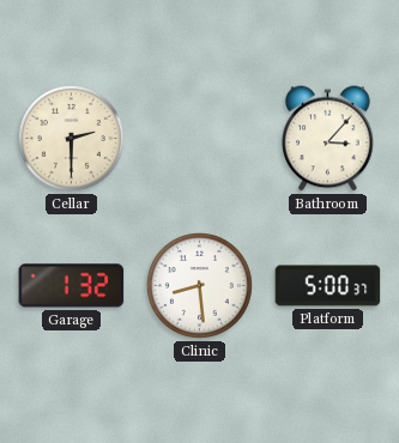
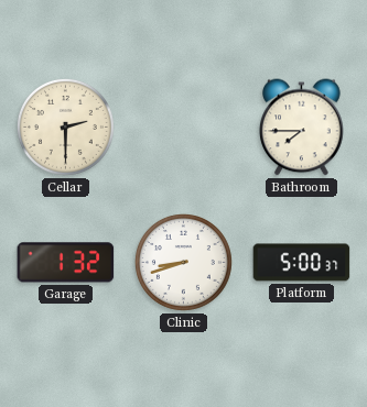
Bathroom: 3:07 -> 7:45 (302, 128)
Clinic: 8:29 -> 8:42 (183, 262)
